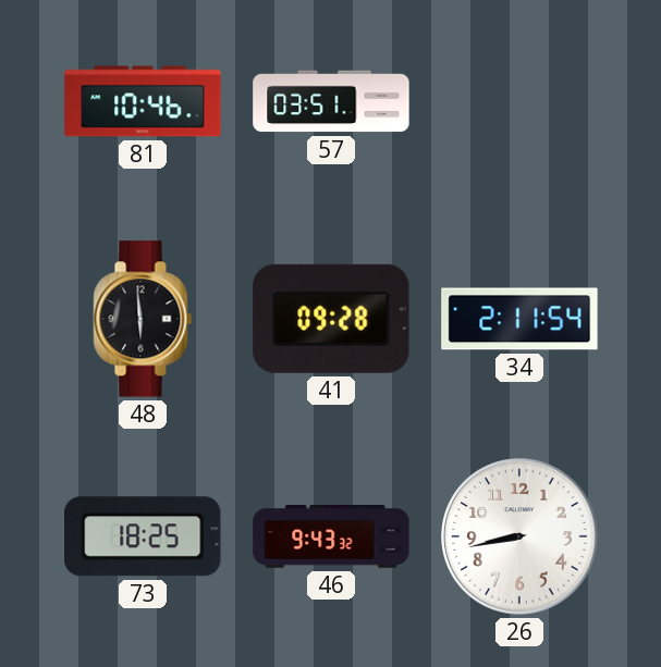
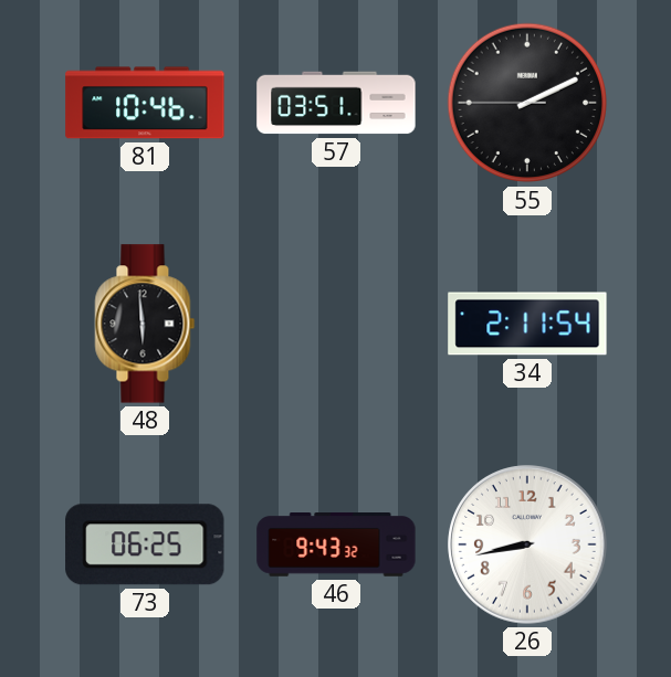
55: none -> 2:10 (527, 103)
41: 09:28 -> none (331, 319)
73: 18:25 -> 06:25 (145, 544)
